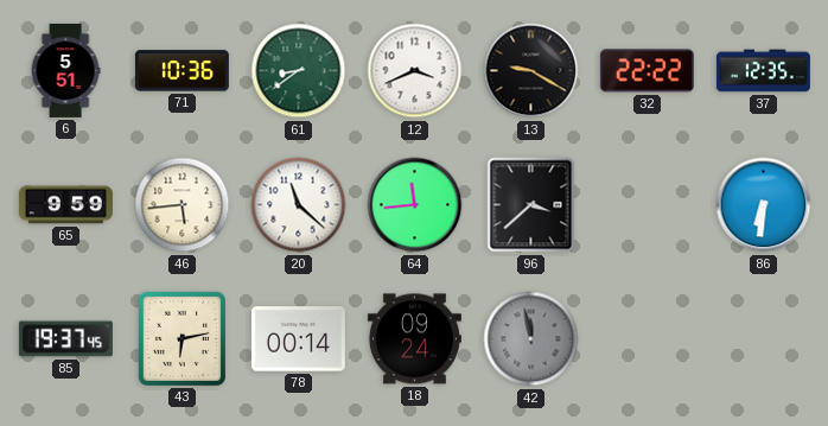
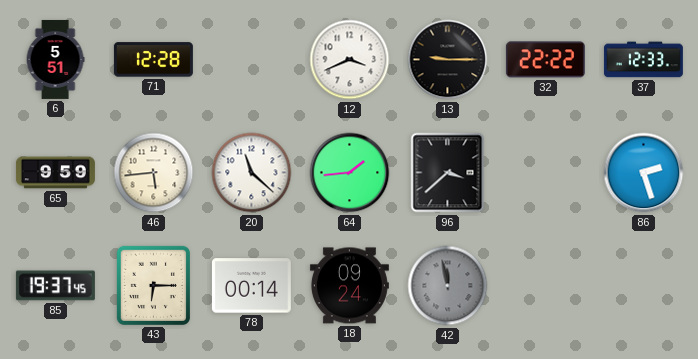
71: 10:36 -> 12:28 (153, 60)
61: 8:39 -> none (299, 71)
13: 9:20 -> 9:15 (448, 60)
37: 12:35 -> 12:33 (643, 60)
64: 11:44 -> 1:44 (350, 173)
86: 6:31 -> 2:27 (644, 173)
43: 6:13 -> 6:15 (153, 285)
